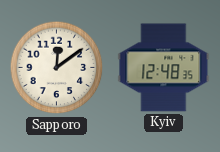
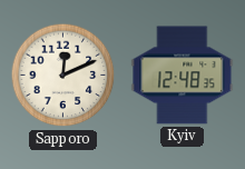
Sapporo: 12:09 -> 12:11 (63, 76)
